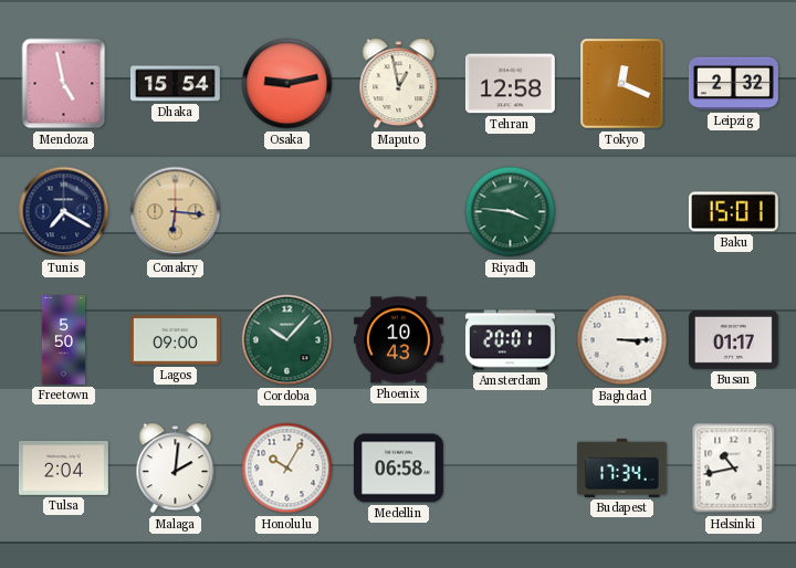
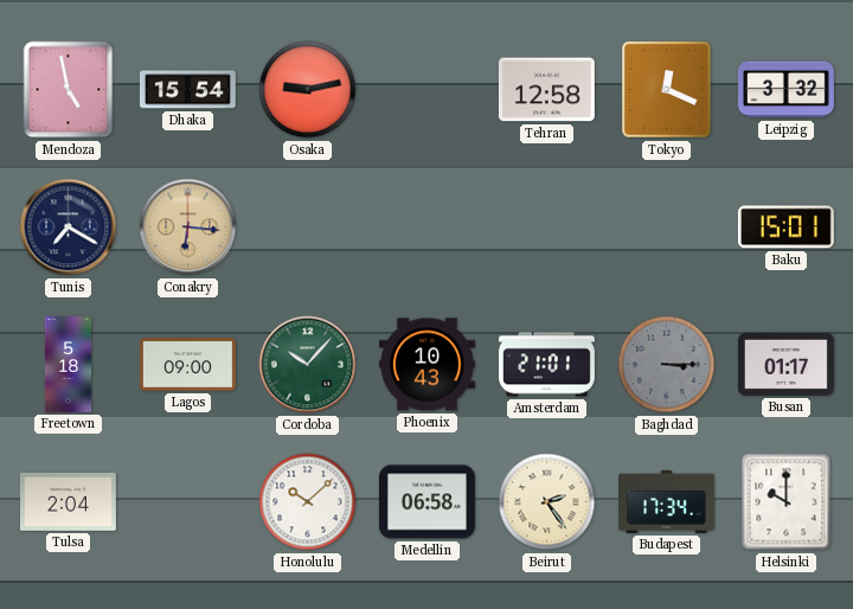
Maputo: 12:58 -> none (399, 84)
Leipzig: 2:32 -> 3:32 (785, 90)
Riyadh: 3:46 -> none (511, 212)
Freetown: 5:50 -> 5:18 (69, 365)
Amsterdam: 20:01 -> 21:01 (546, 365)
Baghdad dial: white -> grey (667, 365)
Malaga: 2:01 -> none (176, 469)
Honolulu: 10:05 -> 10:08 (308, 502)
Beirut: none -> 2:24 (547, 502)
Helsinki: 10:43 -> 10:00 (787, 502)
